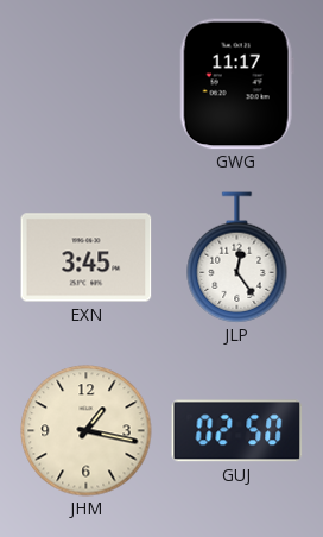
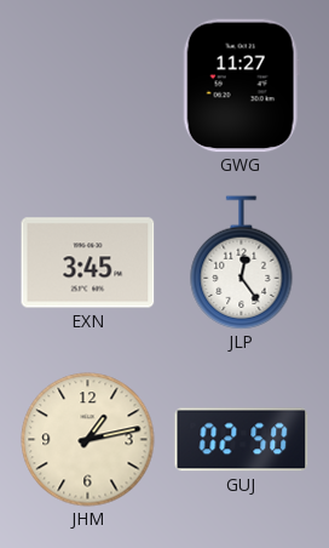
GWG: 11:17 -> 11:27 (241, 86)
JHM: 1:17 -> 1:13 (88, 440)
